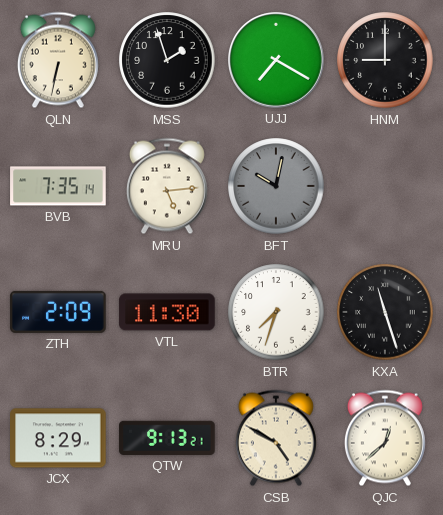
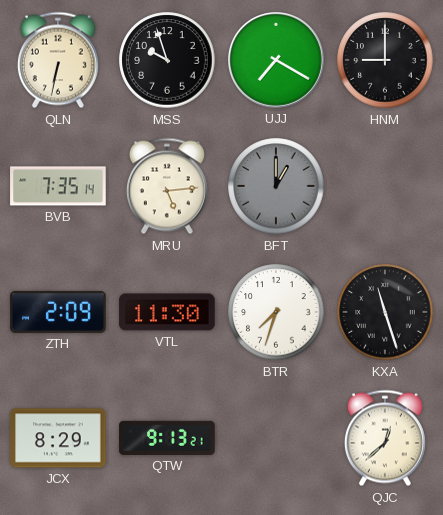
MSS: 1:57 -> 9:57 (167, 60)
BFT: 10:02 -> 1:00 (276, 186)
CSB: 4:50 -> none (276, 438)
